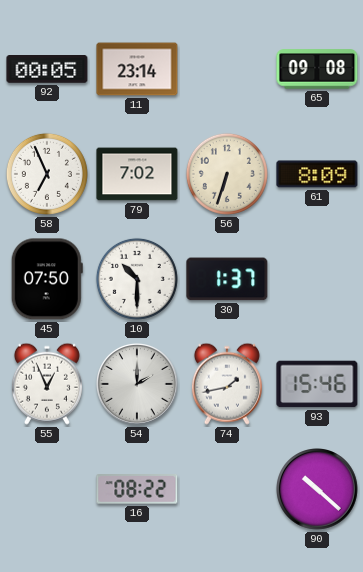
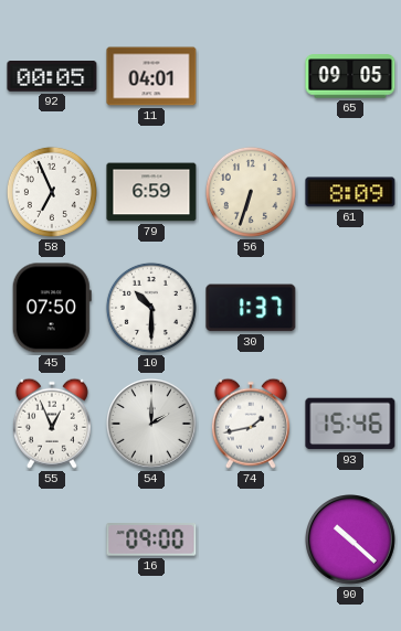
11: 23:14 -> 04:01 (151, 76)
65: 09:08 -> 09:05 (350, 76)
79: 7:02 -> 6:59 (151, 192)
16: 08:22 -> 09:00 (151, 539)
